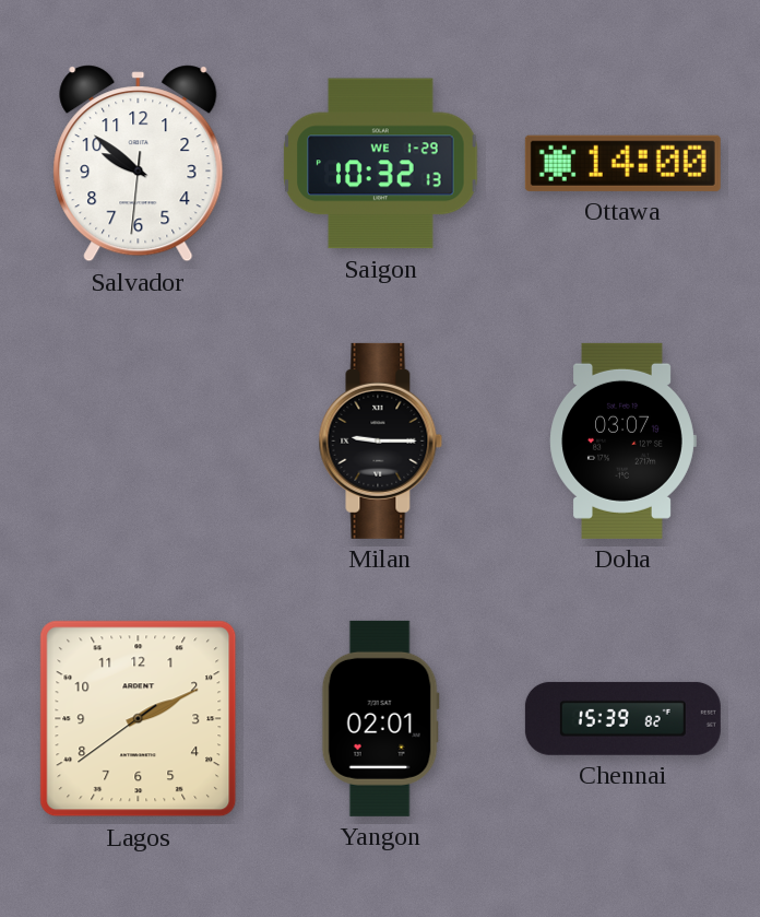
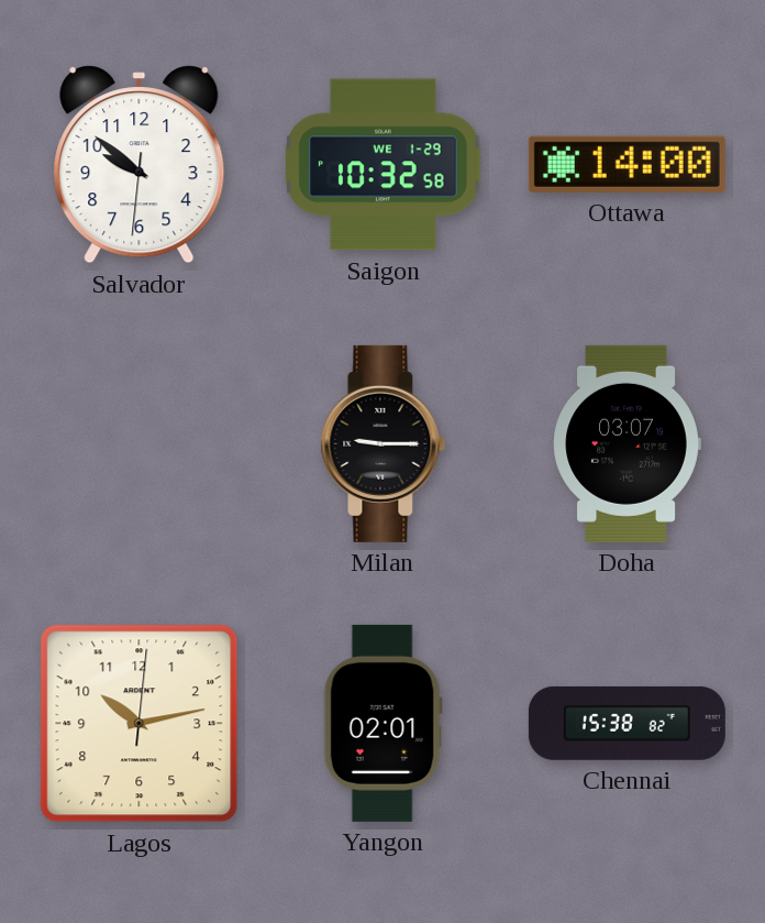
Saigon: 10:32:13 -> 10:32:58 (384, 165)
Lagos: 2:10 -> 10:13 (140, 724)
Chennai: 15:39 -> 15:38 (627, 723)
